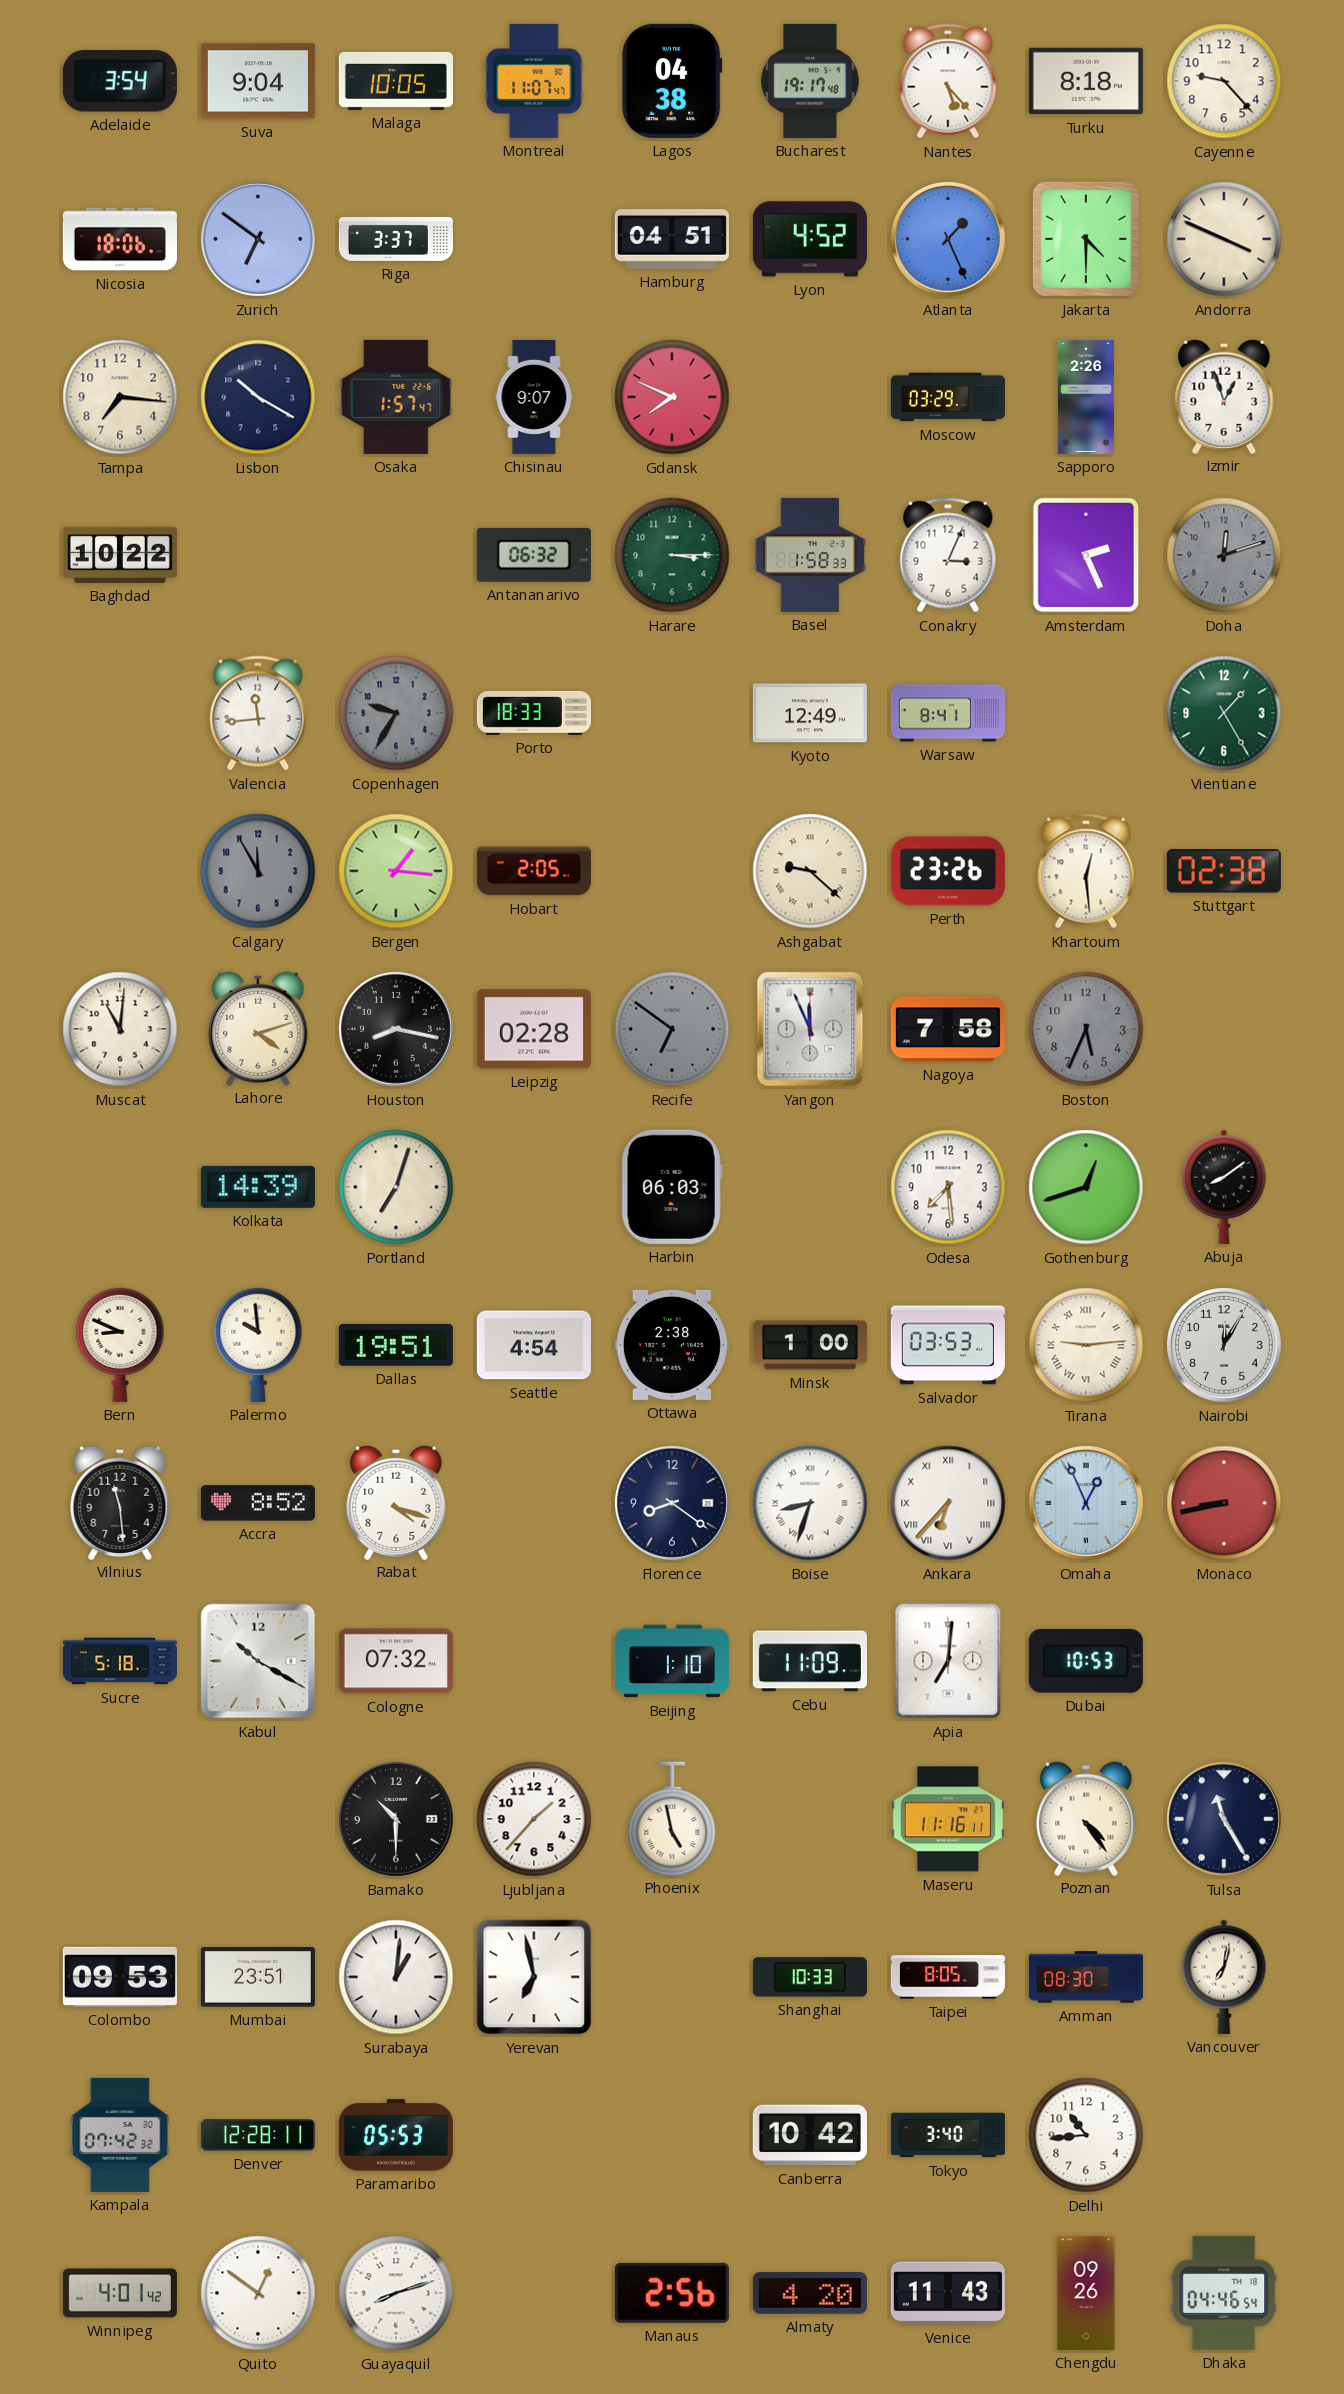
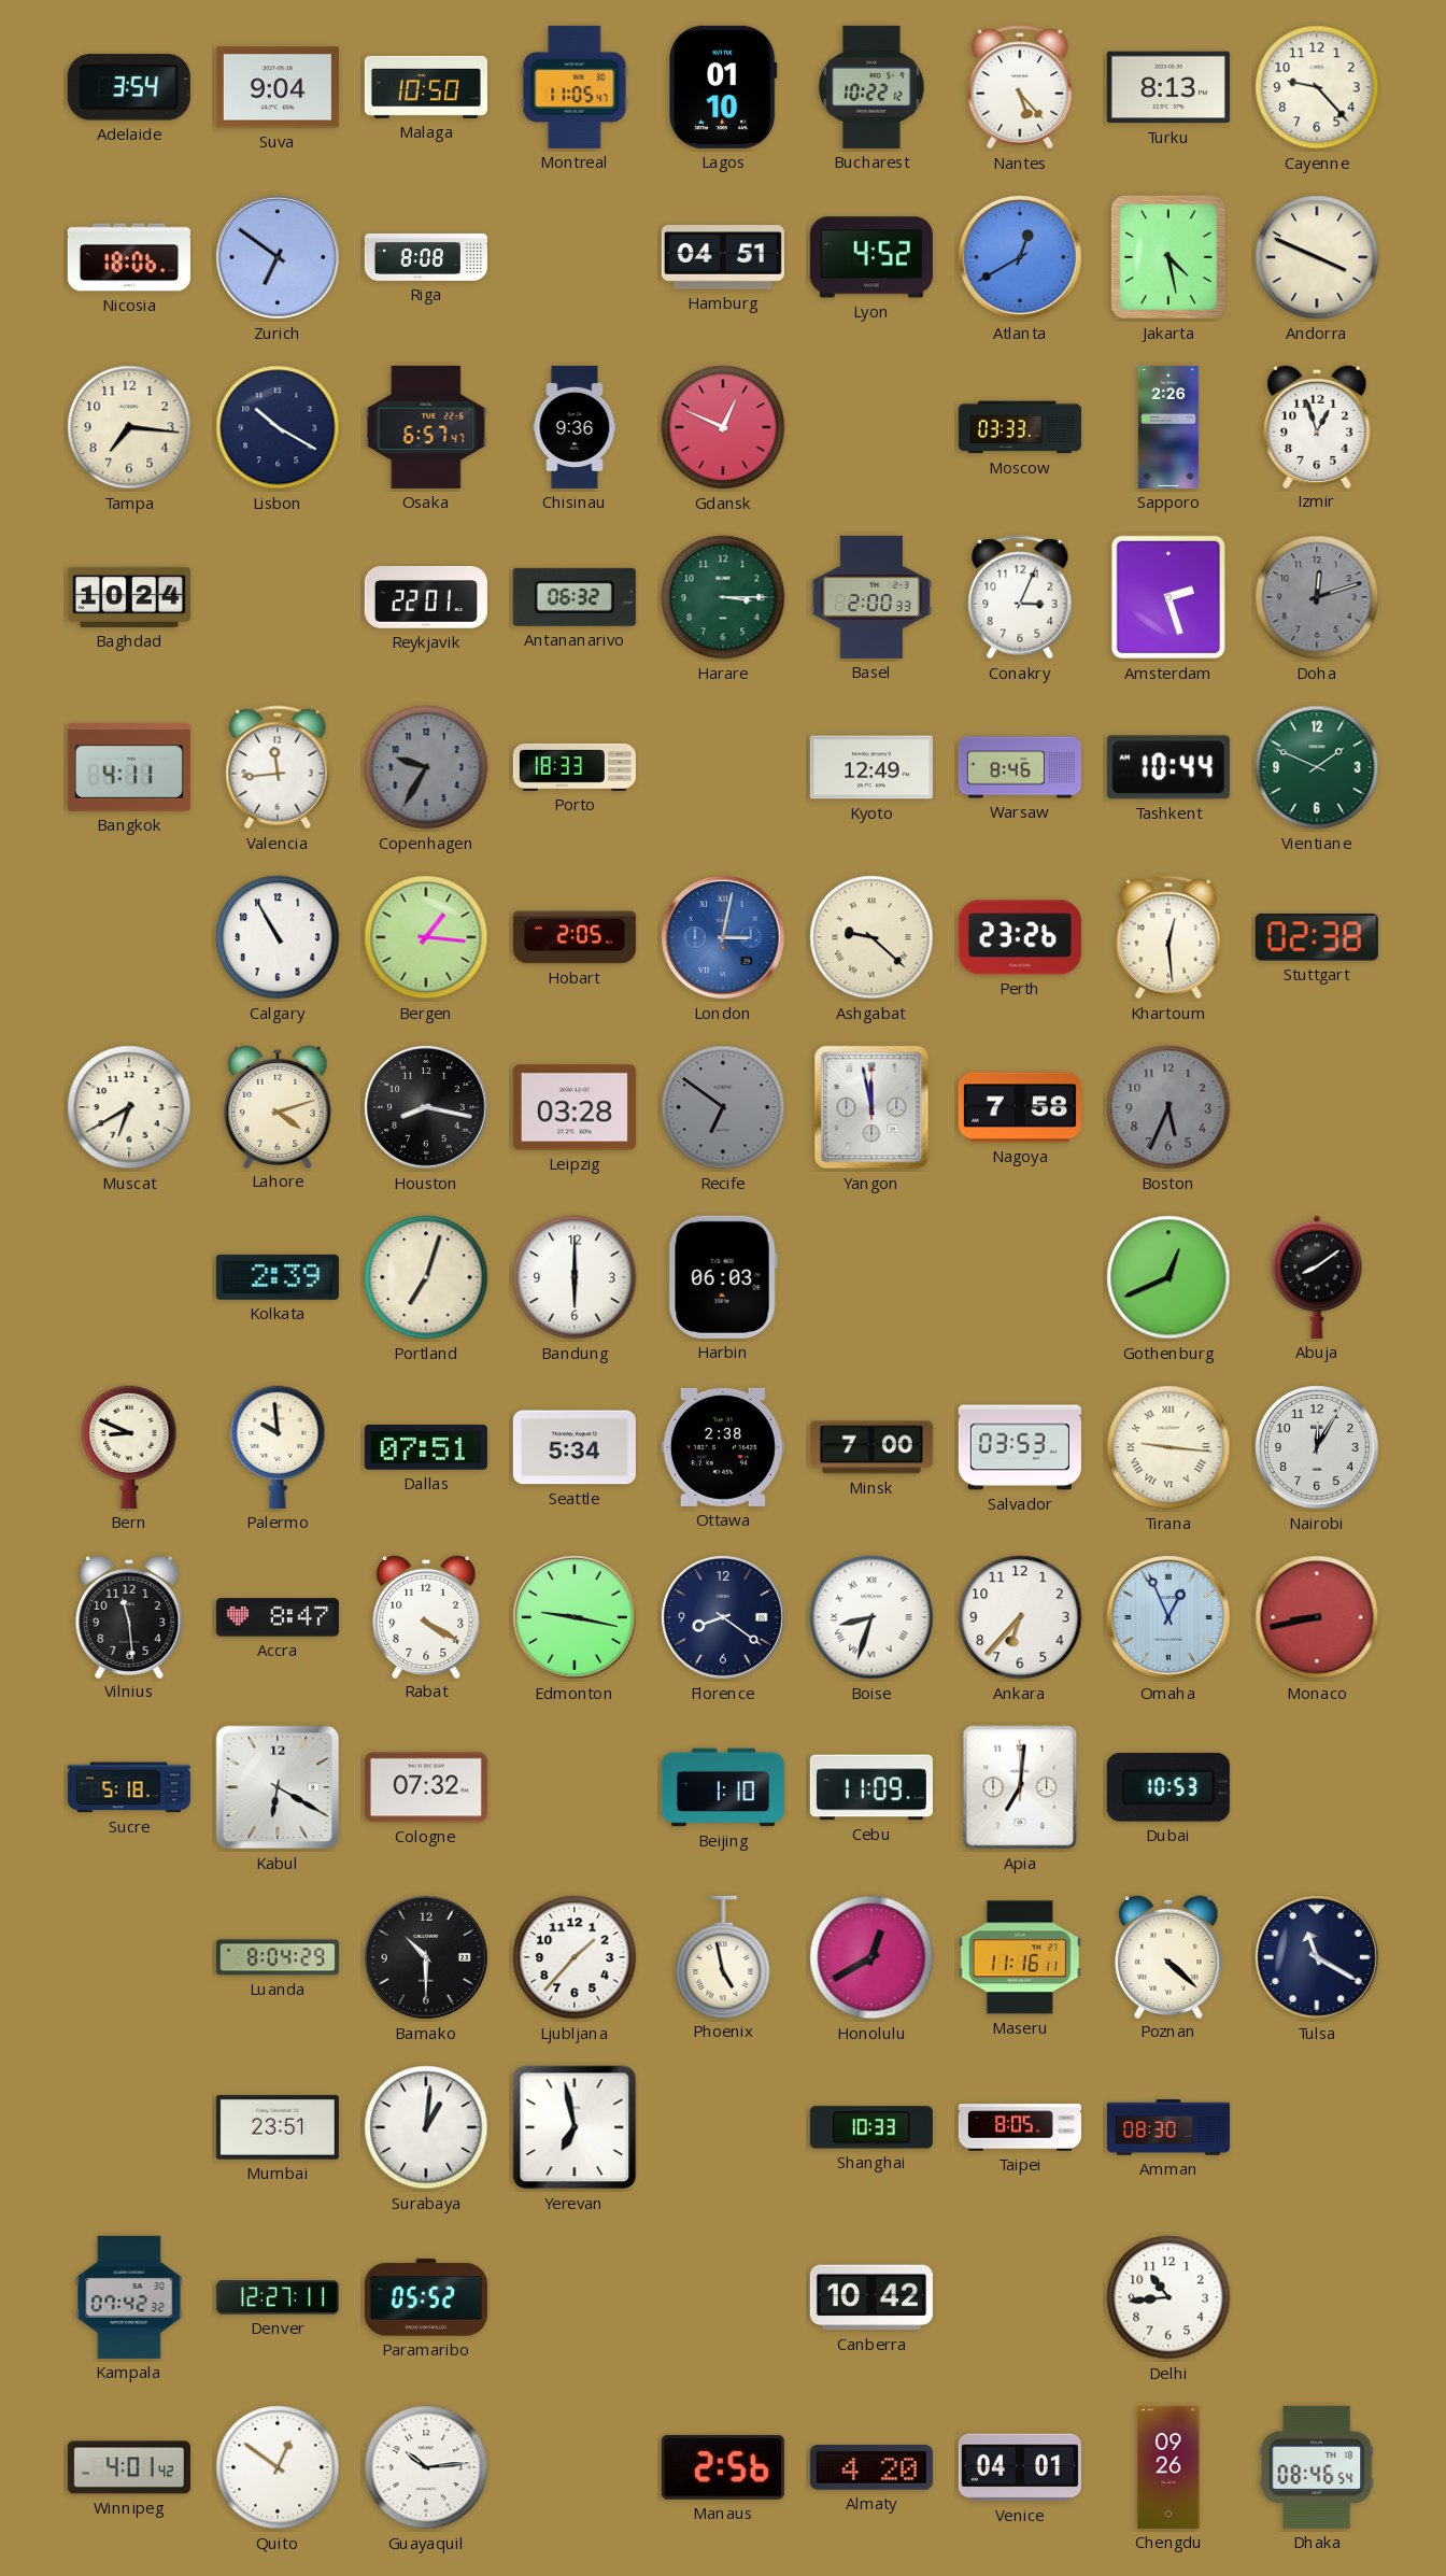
Malaga: 10:05 -> 10:50 (426, 87)
Montreal: 11:07 -> 11:05 (575, 87)
Lagos: 04:38 -> 01:10 (724, 87)
Bucharest: 19:17 -> 10:22 (871, 87)
Turku: 8:18 -> 8:13 (1168, 87)
Riga: 3:37 -> 8:08 (426, 257)
Atlanta: 1:26 -> 12:40 (1021, 258)
Jakarta: 4:30 -> 4:28 (1168, 257)
Osaka: 1:57 -> 6:57 (426, 427)
Chisinau: 9:07 -> 9:36 (575, 427)
Gdansk: 7:49 -> 12:49 (723, 427)
Moscow: 03:29 -> 03:33 (1020, 427)
Baghdad: 10:22 -> 10:24 (129, 597)
Reykjavik: none -> 22:01 (426, 598)
Basel: 1:58 -> 2:00 (871, 597)
Amsterdam: 2:26 -> 2:27 (1168, 597)
Bangkok: none -> 4:11 (129, 767)
Warsaw: 8:41 -> 8:46 (1020, 767)
Tashkent: none -> 10:44 (1168, 767)
Vientiane: 1:25 -> 1:49 (1317, 767)
Calgary: 11:55 -> 10:55 (278, 937)
Calgary dial: grey -> white (278, 937)
London: none -> 3:02 (724, 938)
Muscat: 11:01 -> 6:40 (129, 1107)
Leipzig: 02:28 -> 03:28 (575, 1107)
Yangon: 11:56 -> 11:58 (871, 1107)
Kolkata: 14:39 -> 2:39 (278, 1277)
Bandung: none -> 6:00 (575, 1277)
Odesa: 7:29 -> none (948, 1187)
Gothenburg: 12:42 -> 12:41 (1168, 1277)
Dallas: 19:51 -> 07:51 (426, 1447)
Seattle: 4:54 -> 5:34 (575, 1447)
Minsk: 1:00 -> 7:00 (871, 1447)
Tirana: 9:14 -> 9:16 (1168, 1447)
Accra: 8:52 -> 8:47 (278, 1617)
Rabat: 4:18 -> 4:20 (426, 1616)
Edmonton: none -> 9:17 (576, 1618)
Ankara numerals: Roman -> Arabic (1020, 1617)
Kabul: 10:20 -> 6:20 (278, 1787)
Luanda: none -> 8:04 (278, 1957)
Honolulu: none -> 12:40 (871, 1957)
Poznan: 4:24 -> 4:22 (1168, 1956)
Tulsa: 11:25 -> 11:20 (1318, 1958)
Colombo: 09:53 -> none (120, 1977)
Vancouver: 7:02 -> none (1224, 1977)
Denver: 12:28 -> 12:27 (278, 2297)
Paramaribo: 05:53 -> 05:52 (426, 2297)
Tokyo: 3:40 -> none (948, 2135)
Guayaquil: 8:12 -> 10:14 (426, 2467)
Venice: 11:43 -> 04:01 (1020, 2467)
Dhaka: 04:46 -> 08:46 (1317, 2467)
